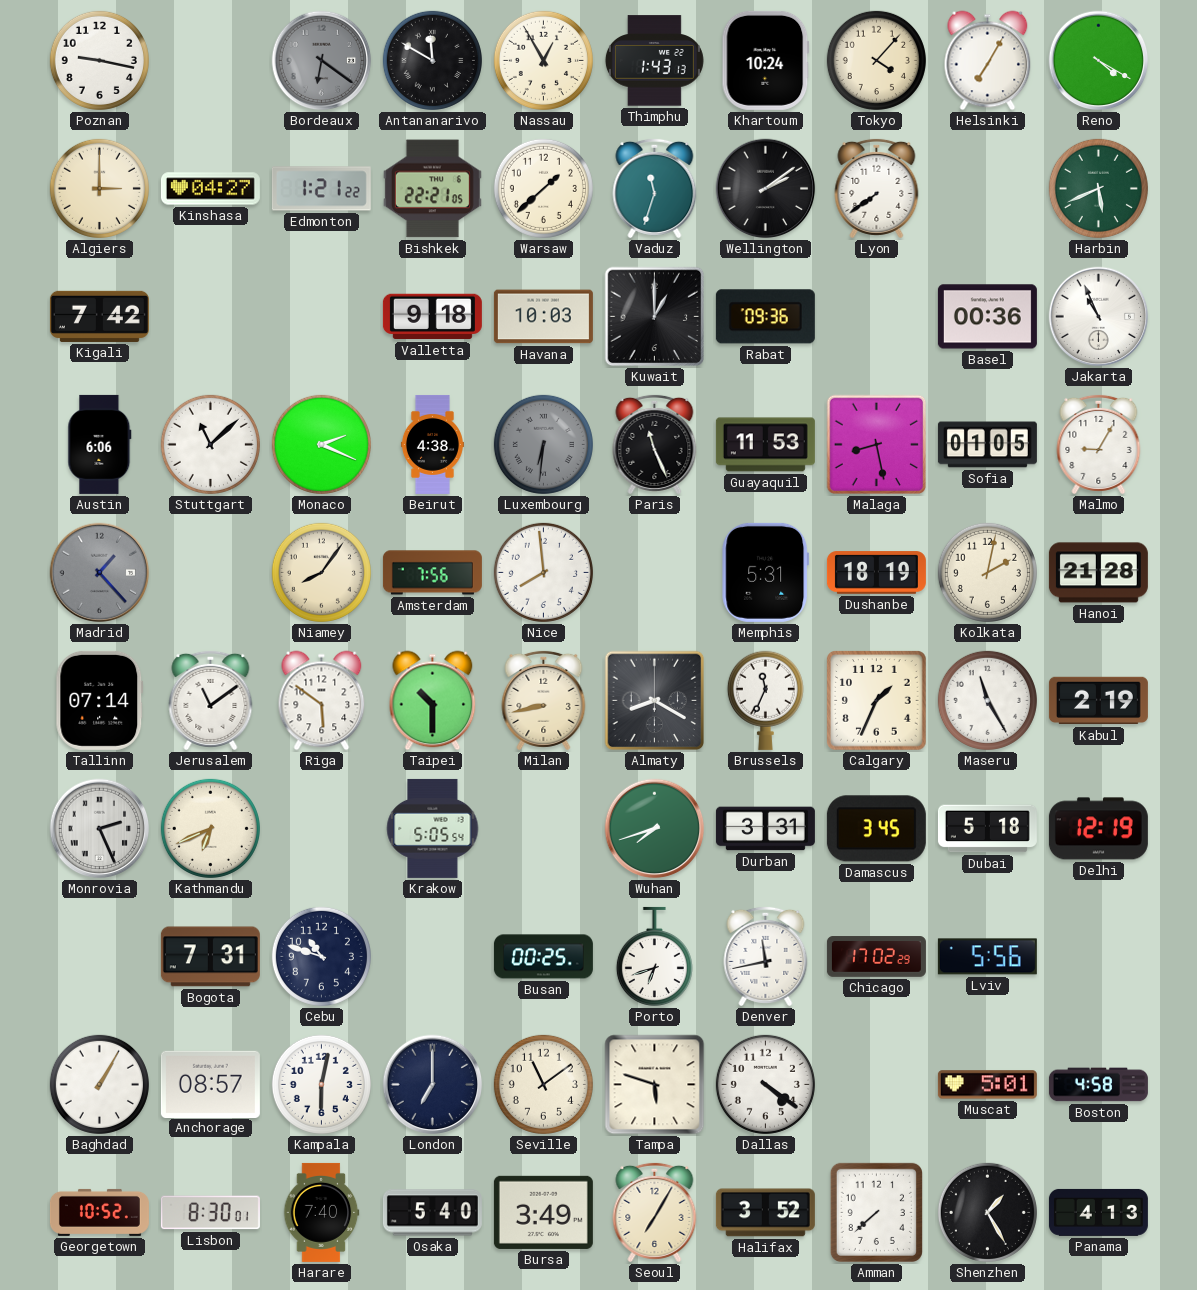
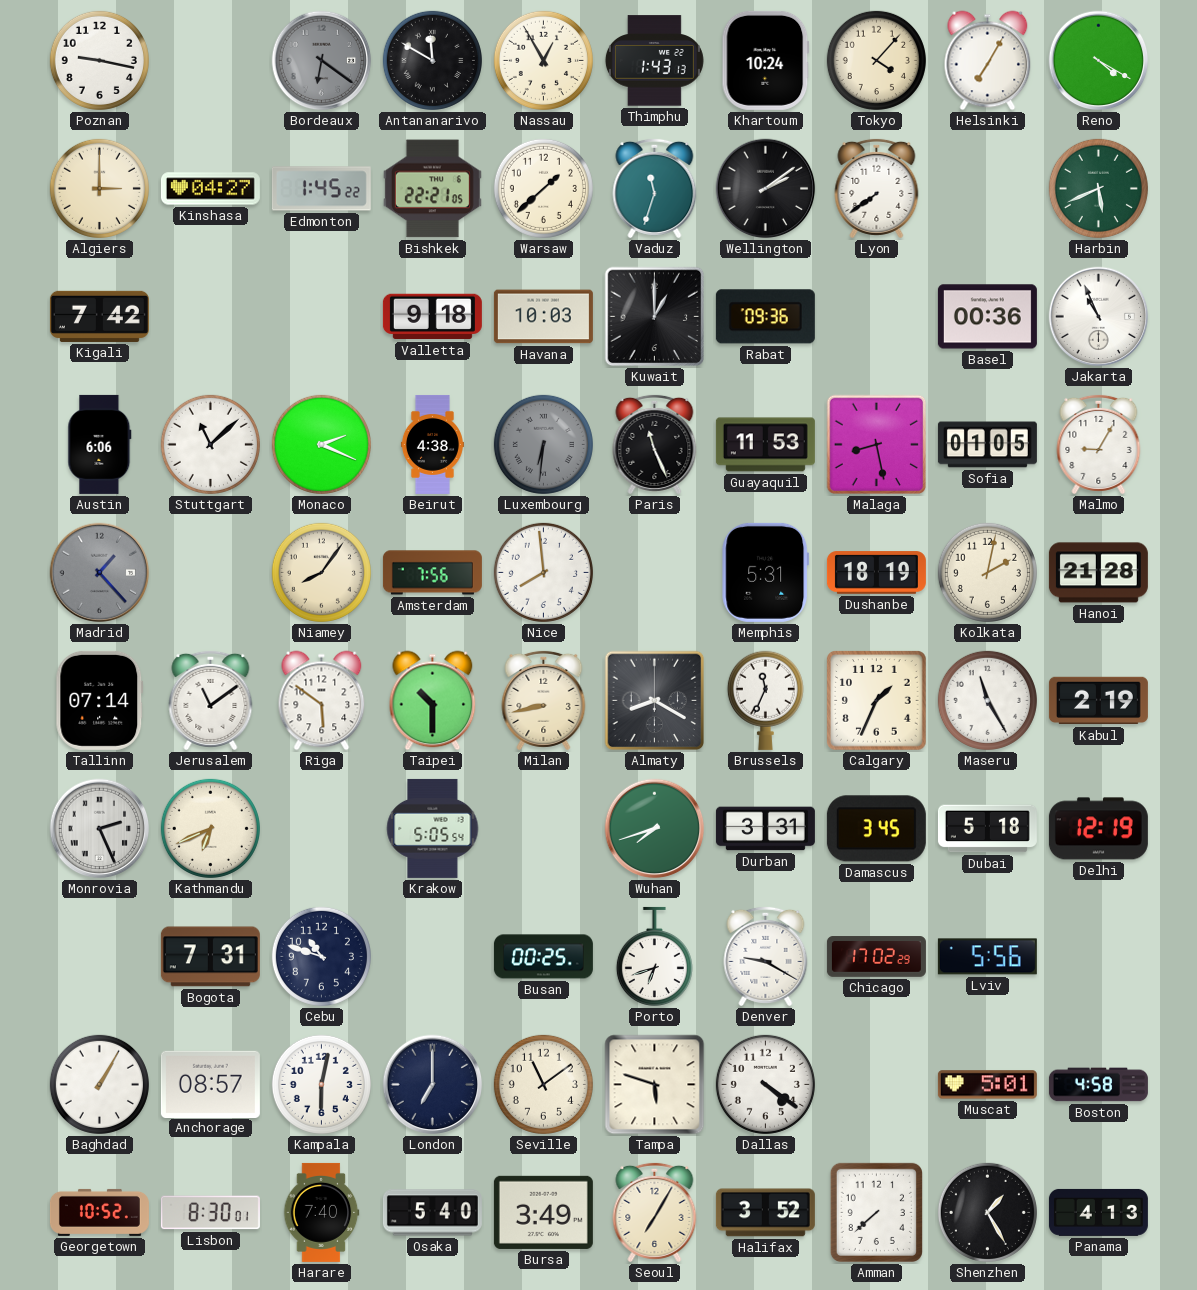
Edmonton: 1:21 -> 1:45 (321, 189)
Denver: 11:43 -> 9:20 (766, 956)
